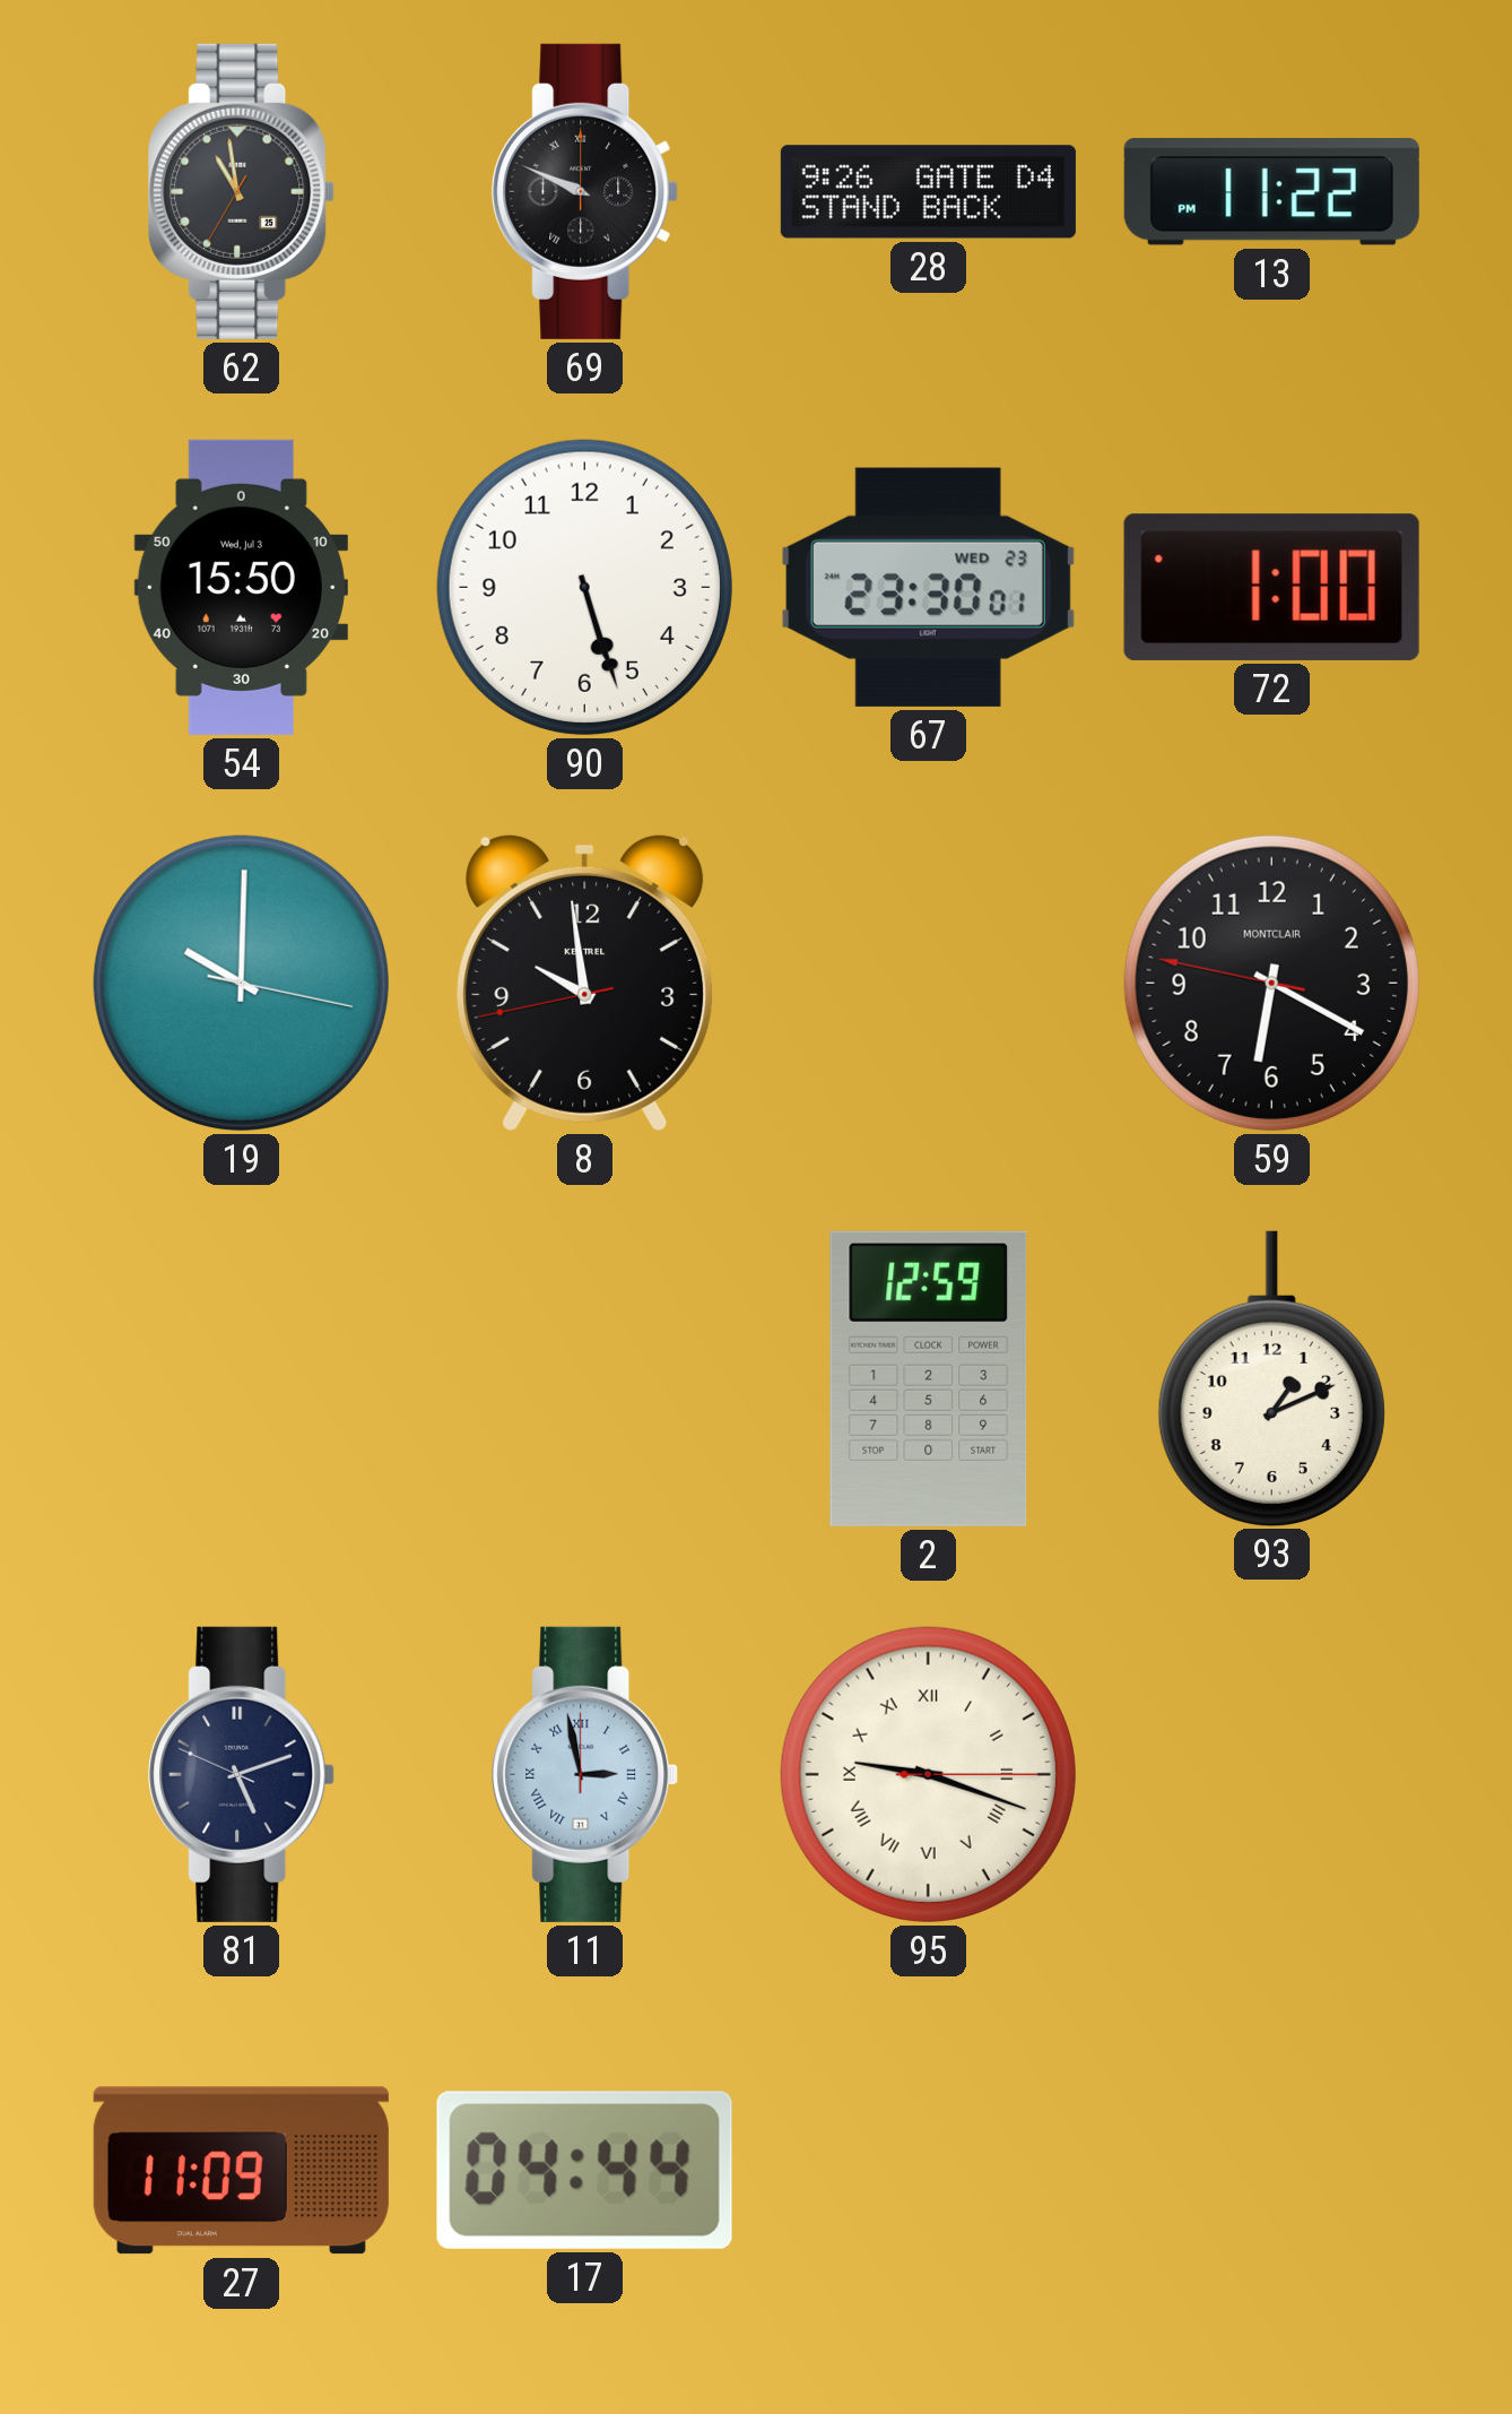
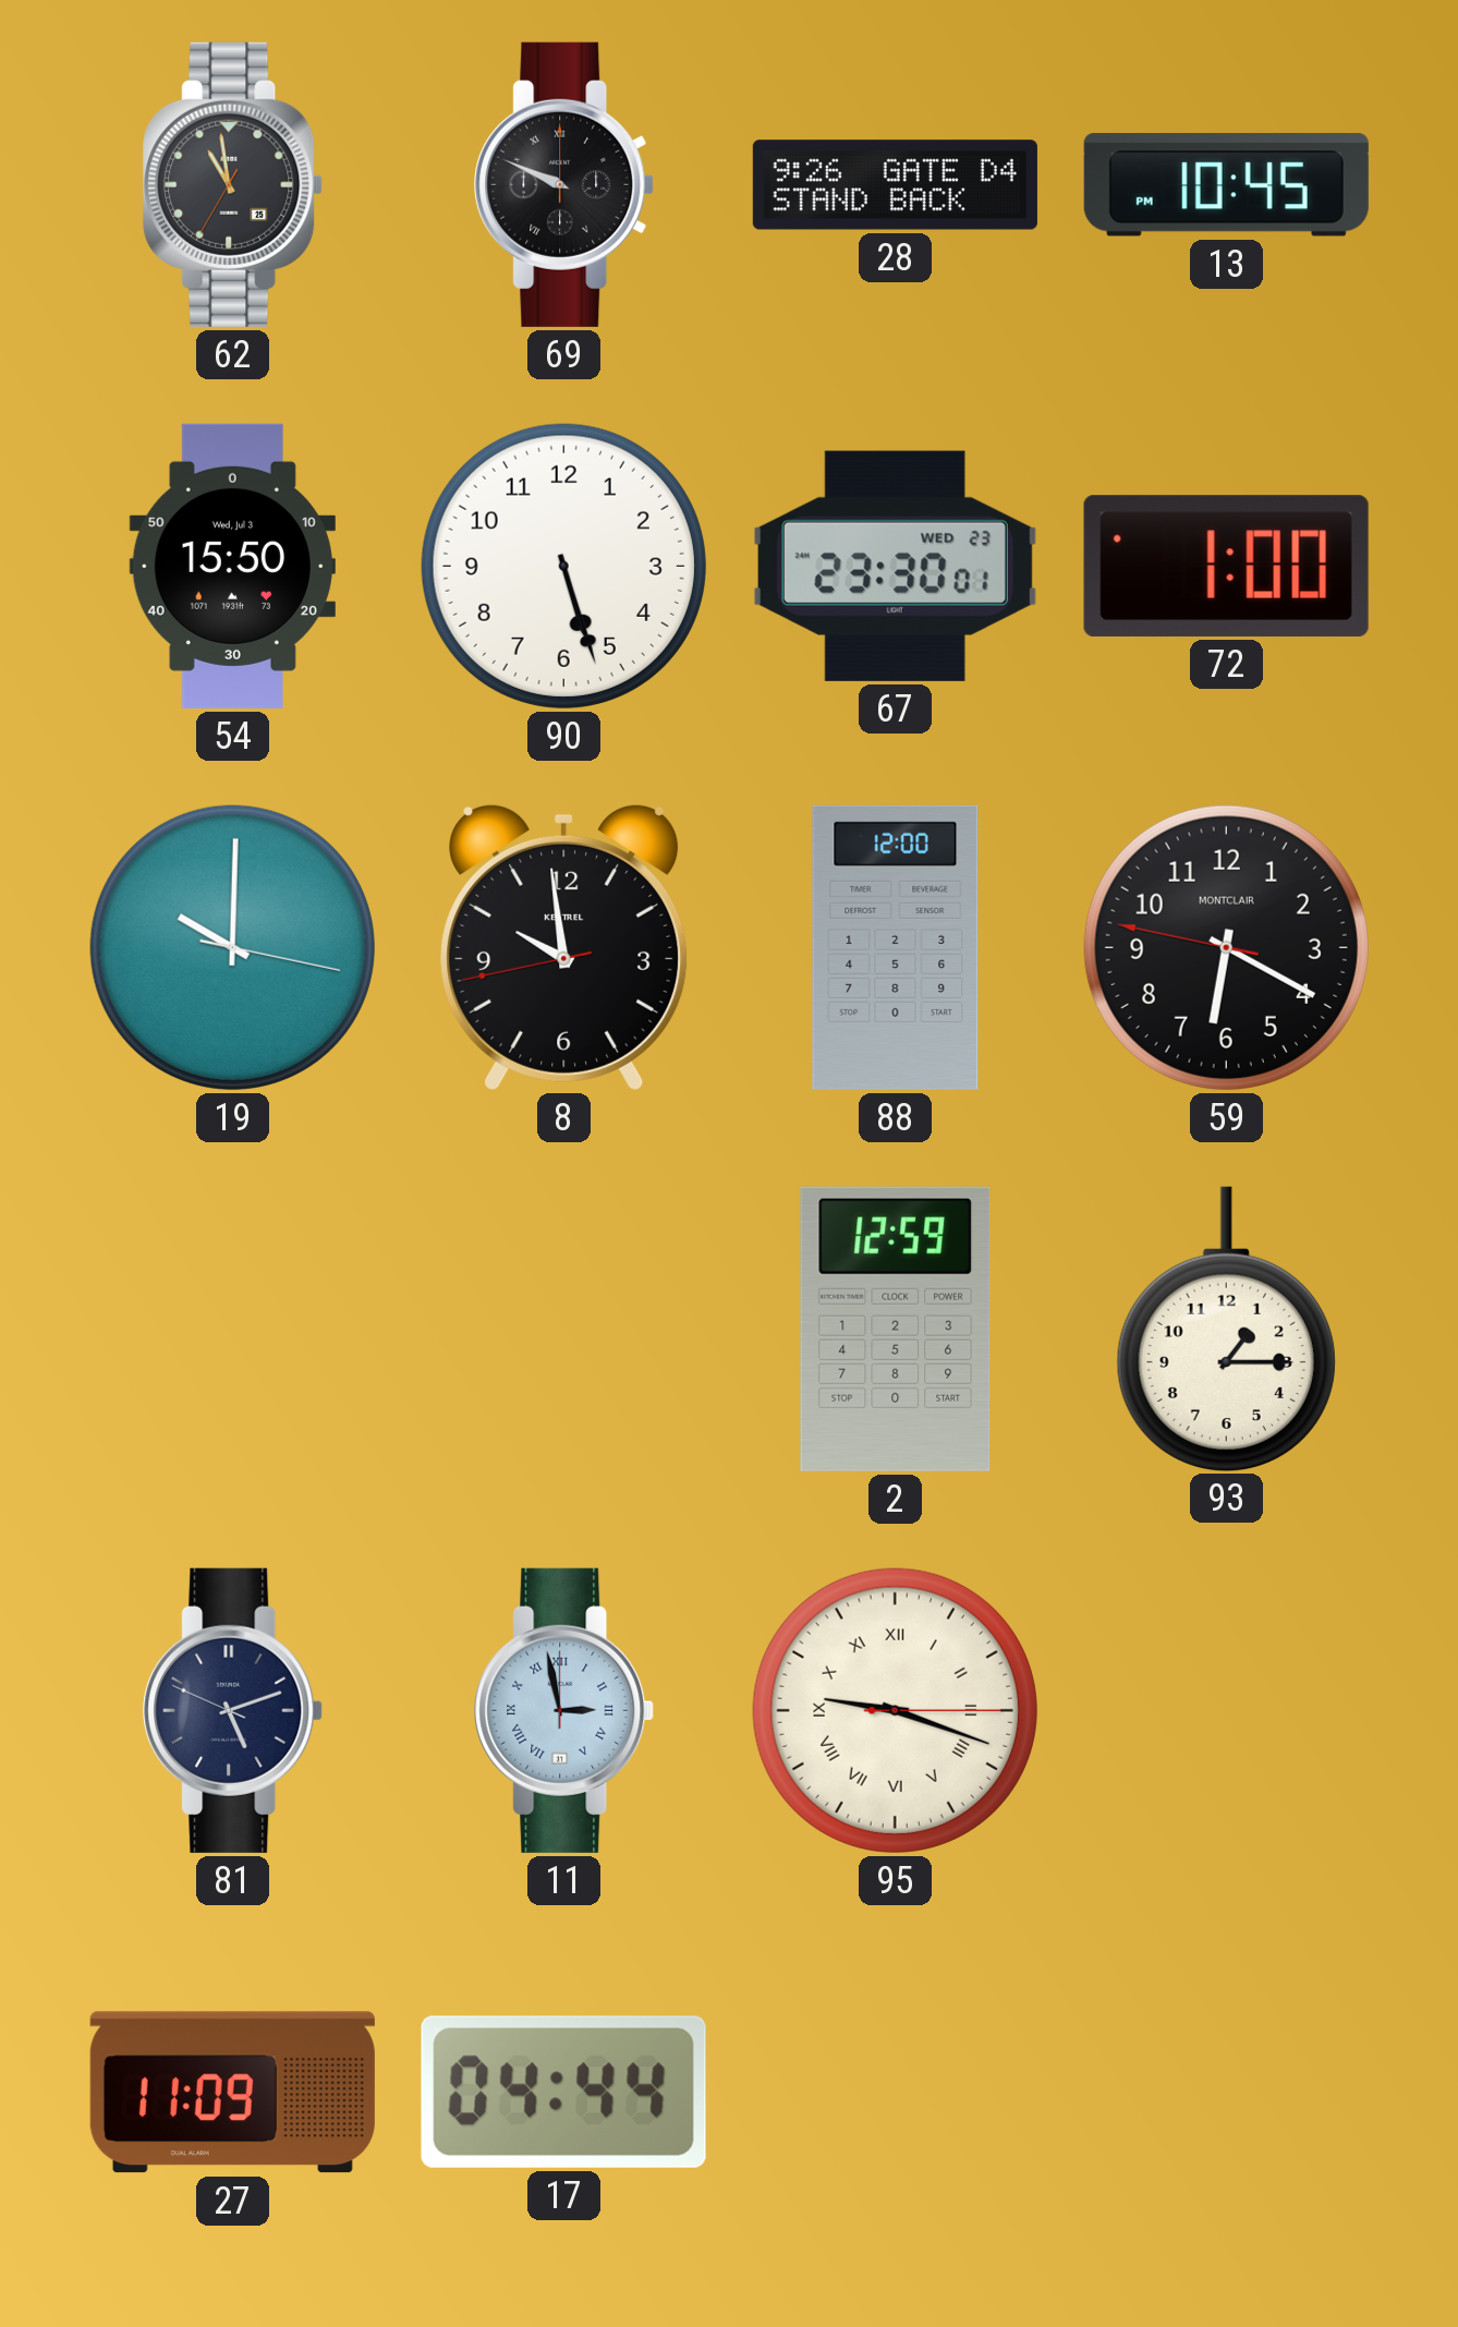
13: 11:22 -> 10:45 (1226, 185)
88: none -> 12:00 (896, 947)
93: 1:11 -> 1:15 (1226, 1329)
